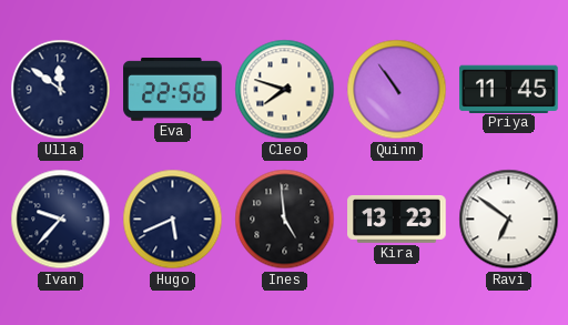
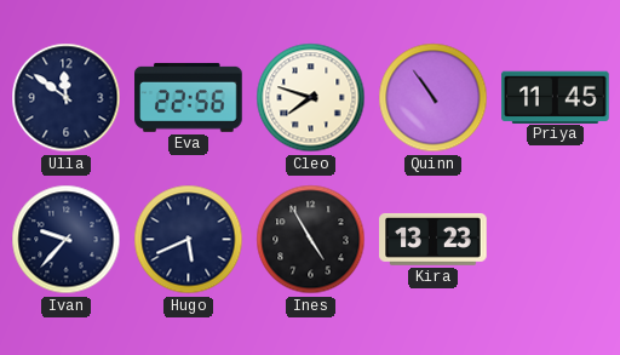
Ines: 4:59 -> 4:55 (311, 240)
Ravi: 6:51 -> none (509, 220)
